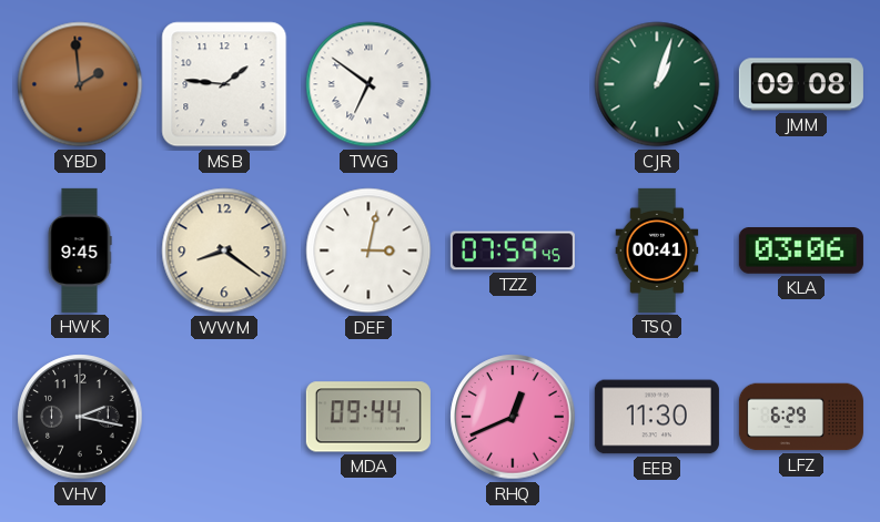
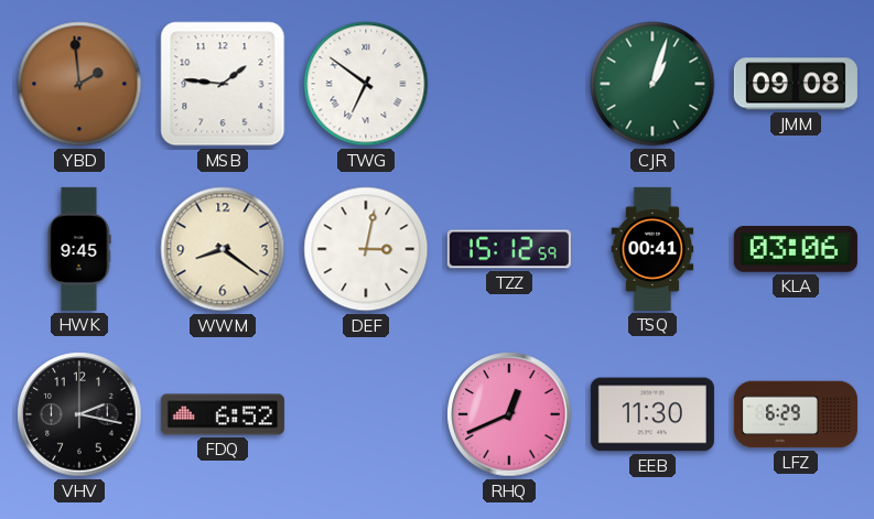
TZZ: 07:59 -> 15:12 (509, 249)
FDQ: none -> 6:52 (223, 414)
MDA: 09:44 -> none (368, 417)
